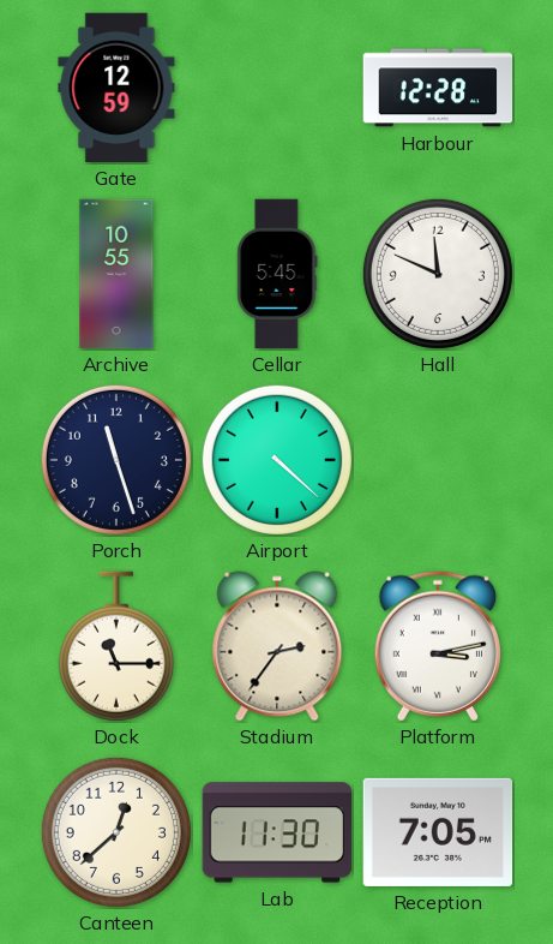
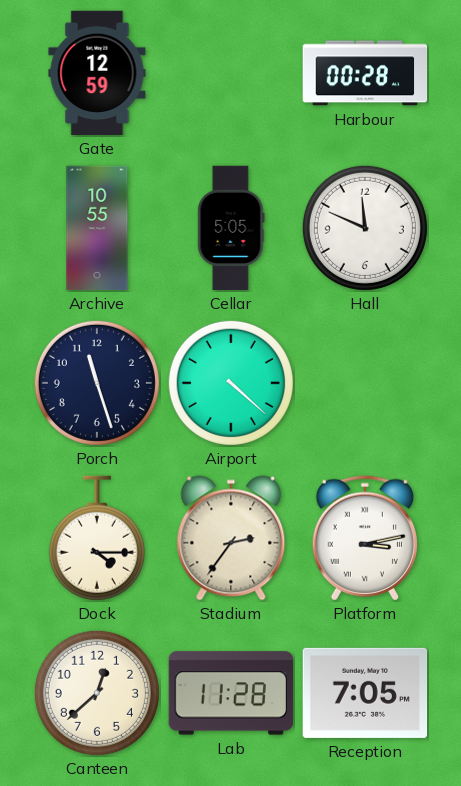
Harbour: 12:28 -> 00:28 (365, 73)
Cellar: 5:45 -> 5:05 (231, 228)
Dock: 11:15 -> 4:15 (97, 538)
Lab: 11:30 -> 11:28 (231, 693)
